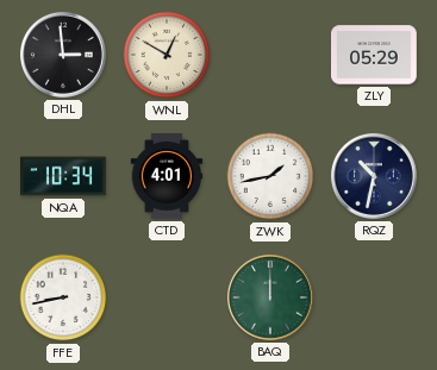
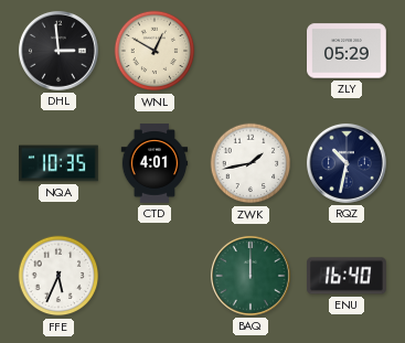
NQA: 10:34 -> 10:35 (60, 163)
FFE: 8:43 -> 5:34 (58, 276)
ENU: none -> 16:40 (348, 276)
